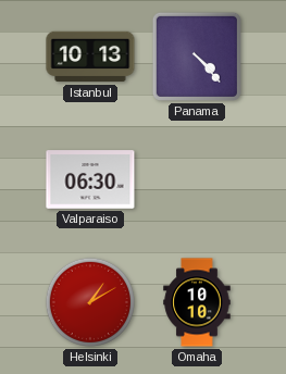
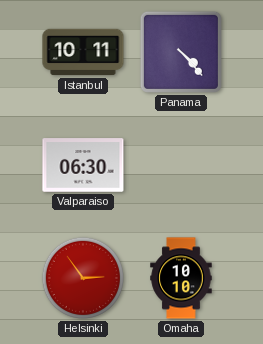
Istanbul: 10:13 -> 10:11 (83, 52)
Helsinki: 1:10 -> 2:54 (83, 278)
